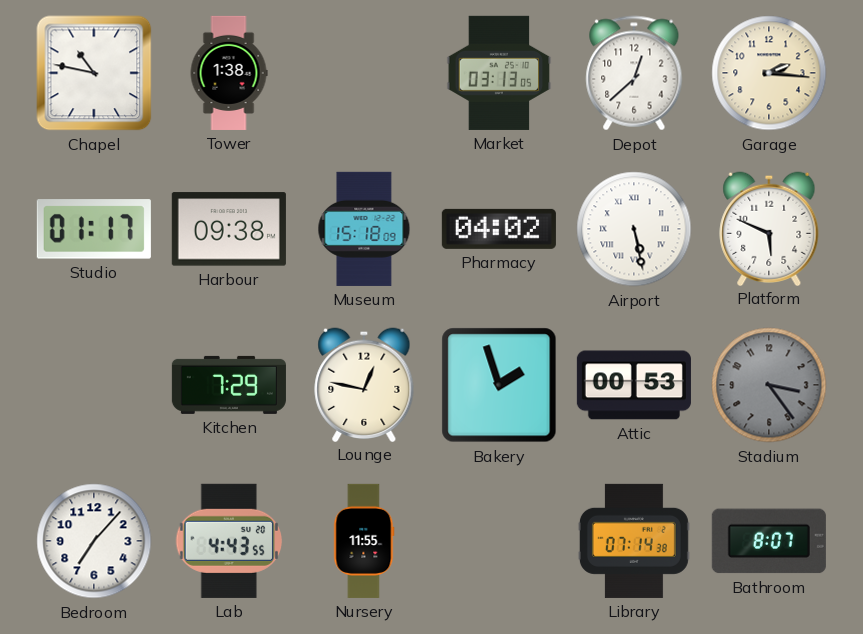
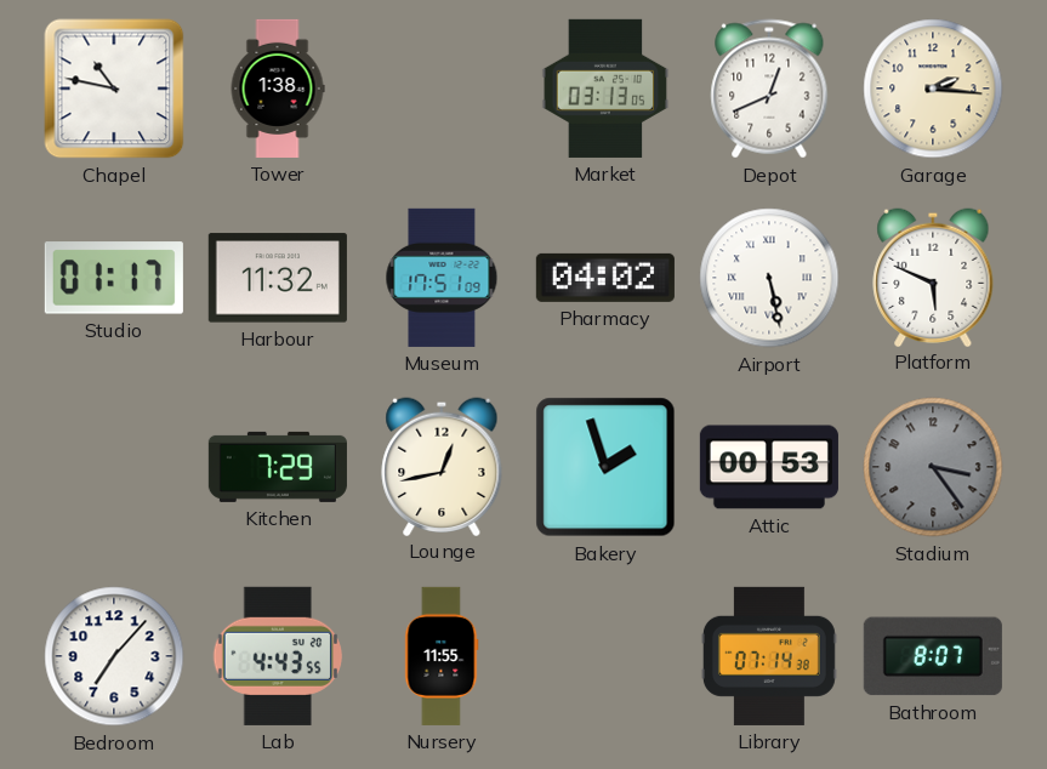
Depot: 12:38 -> 12:41 (769, 89)
Harbour: 09:38 -> 11:32 (278, 278)
Museum: 15:18 -> 17:51 (442, 278)
Lounge: 12:47 -> 12:43 (442, 466)
